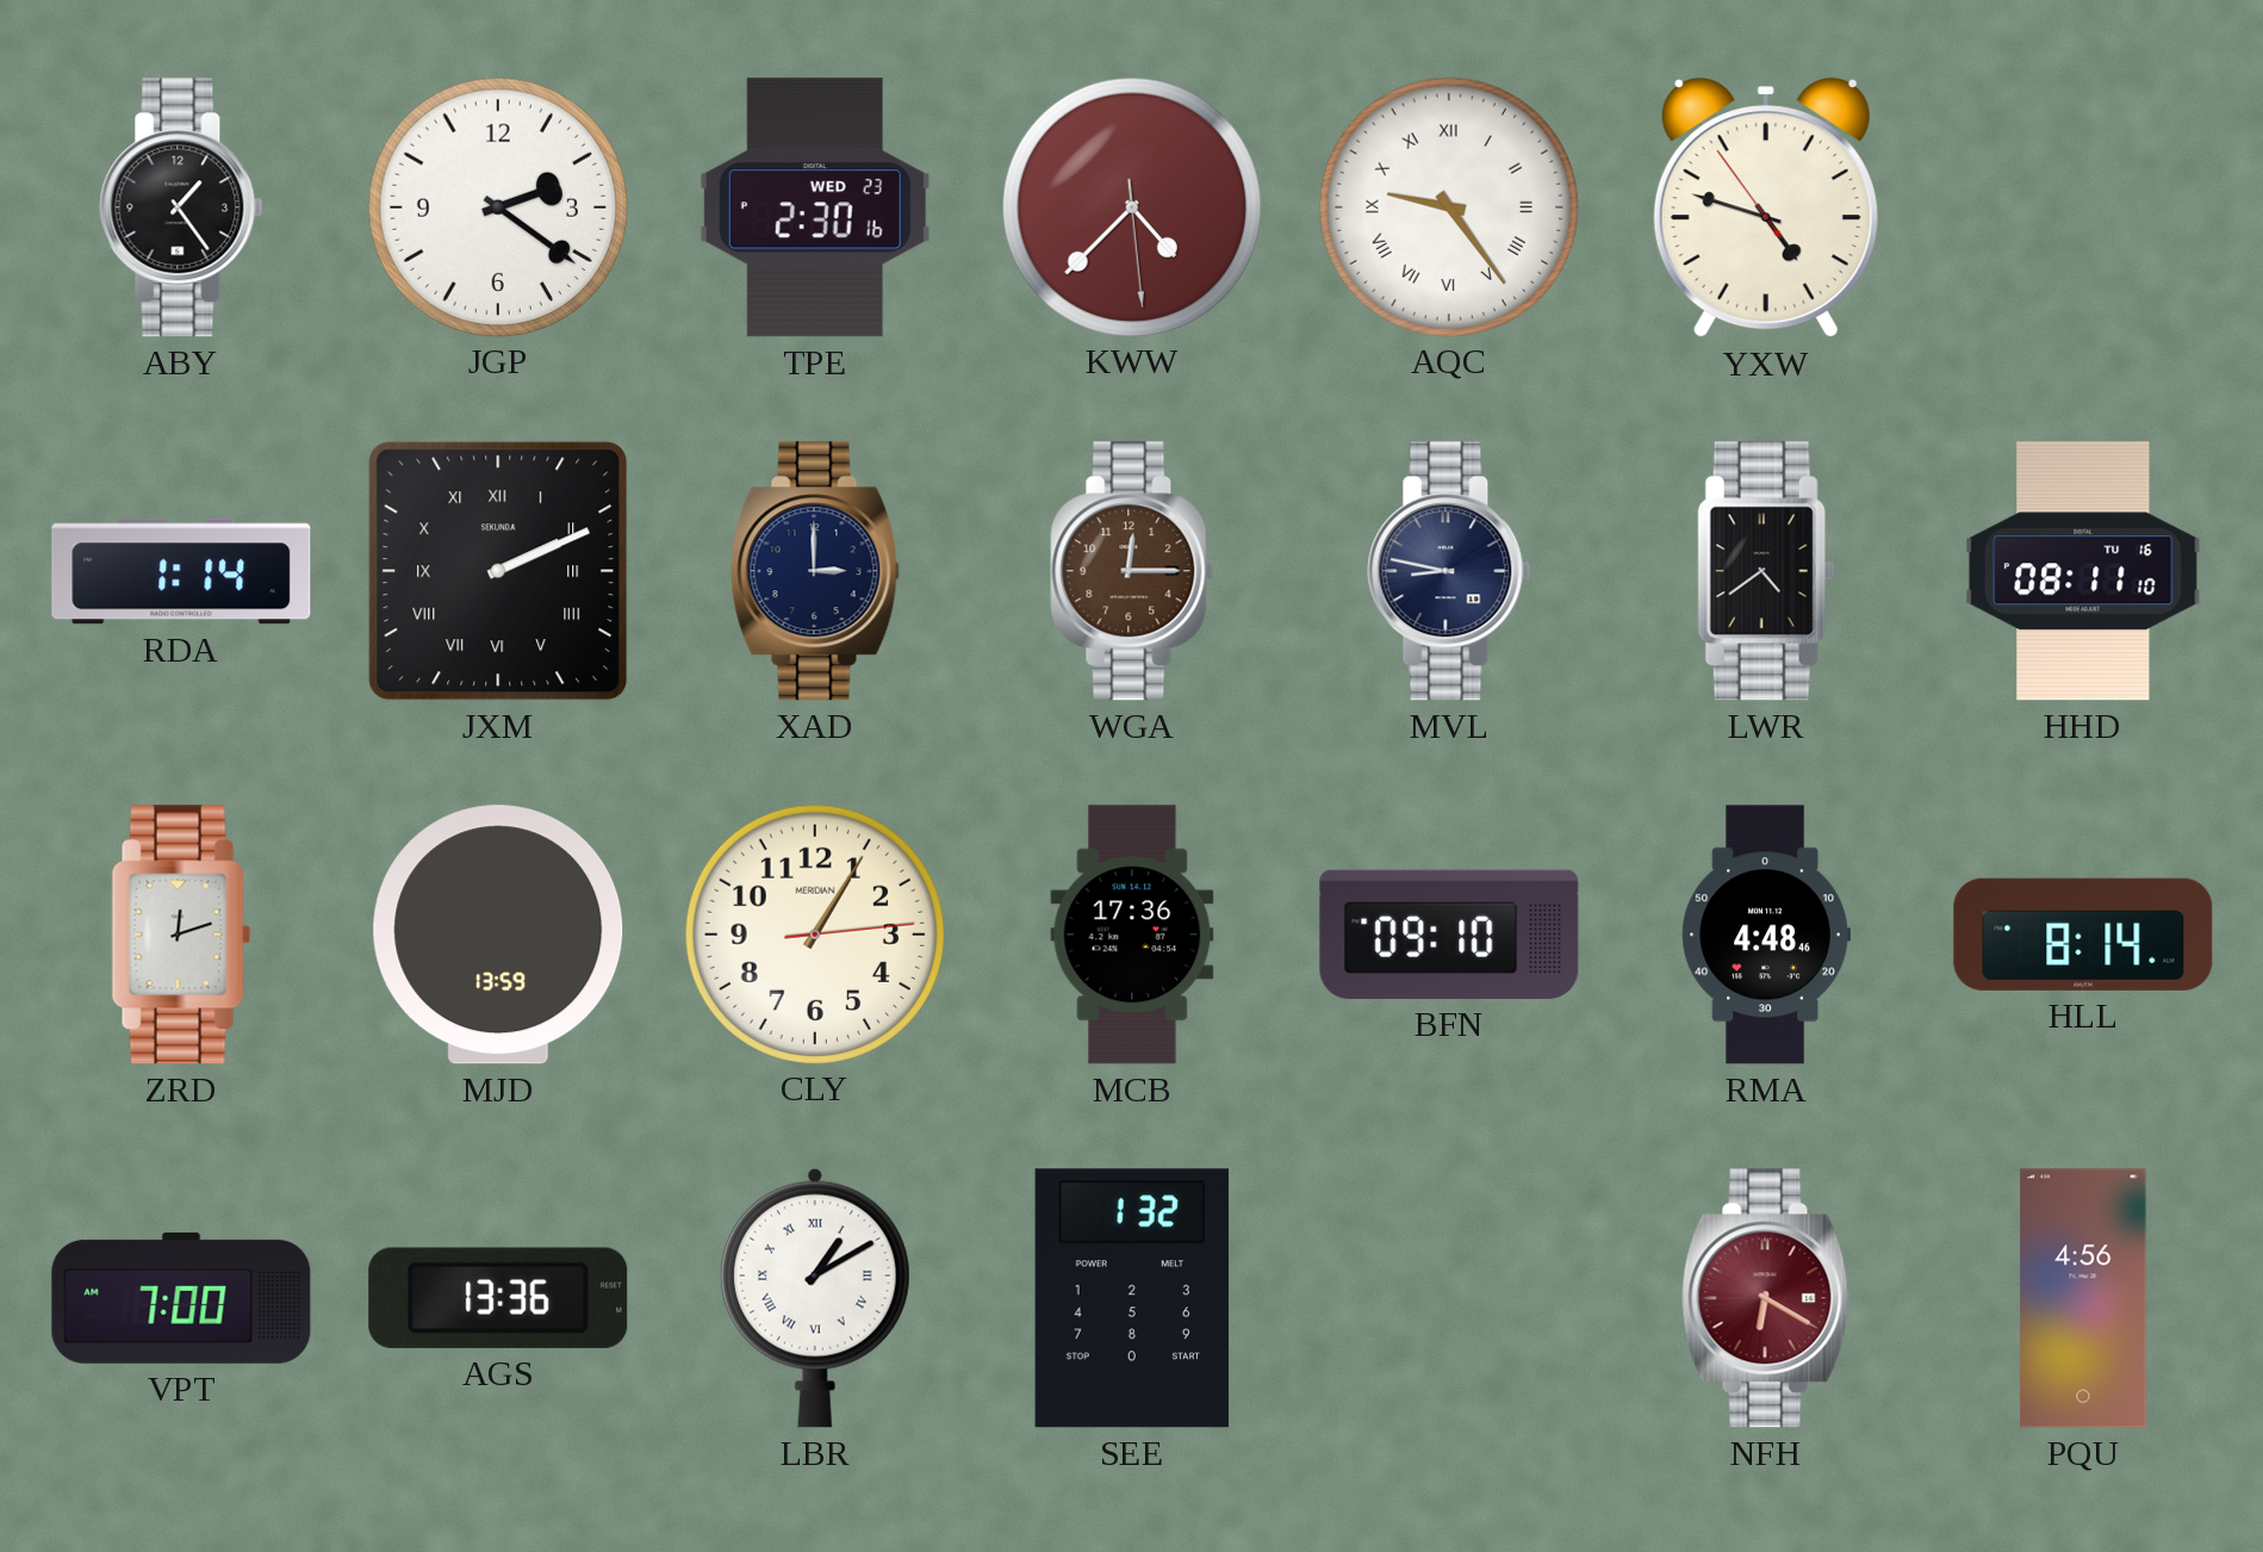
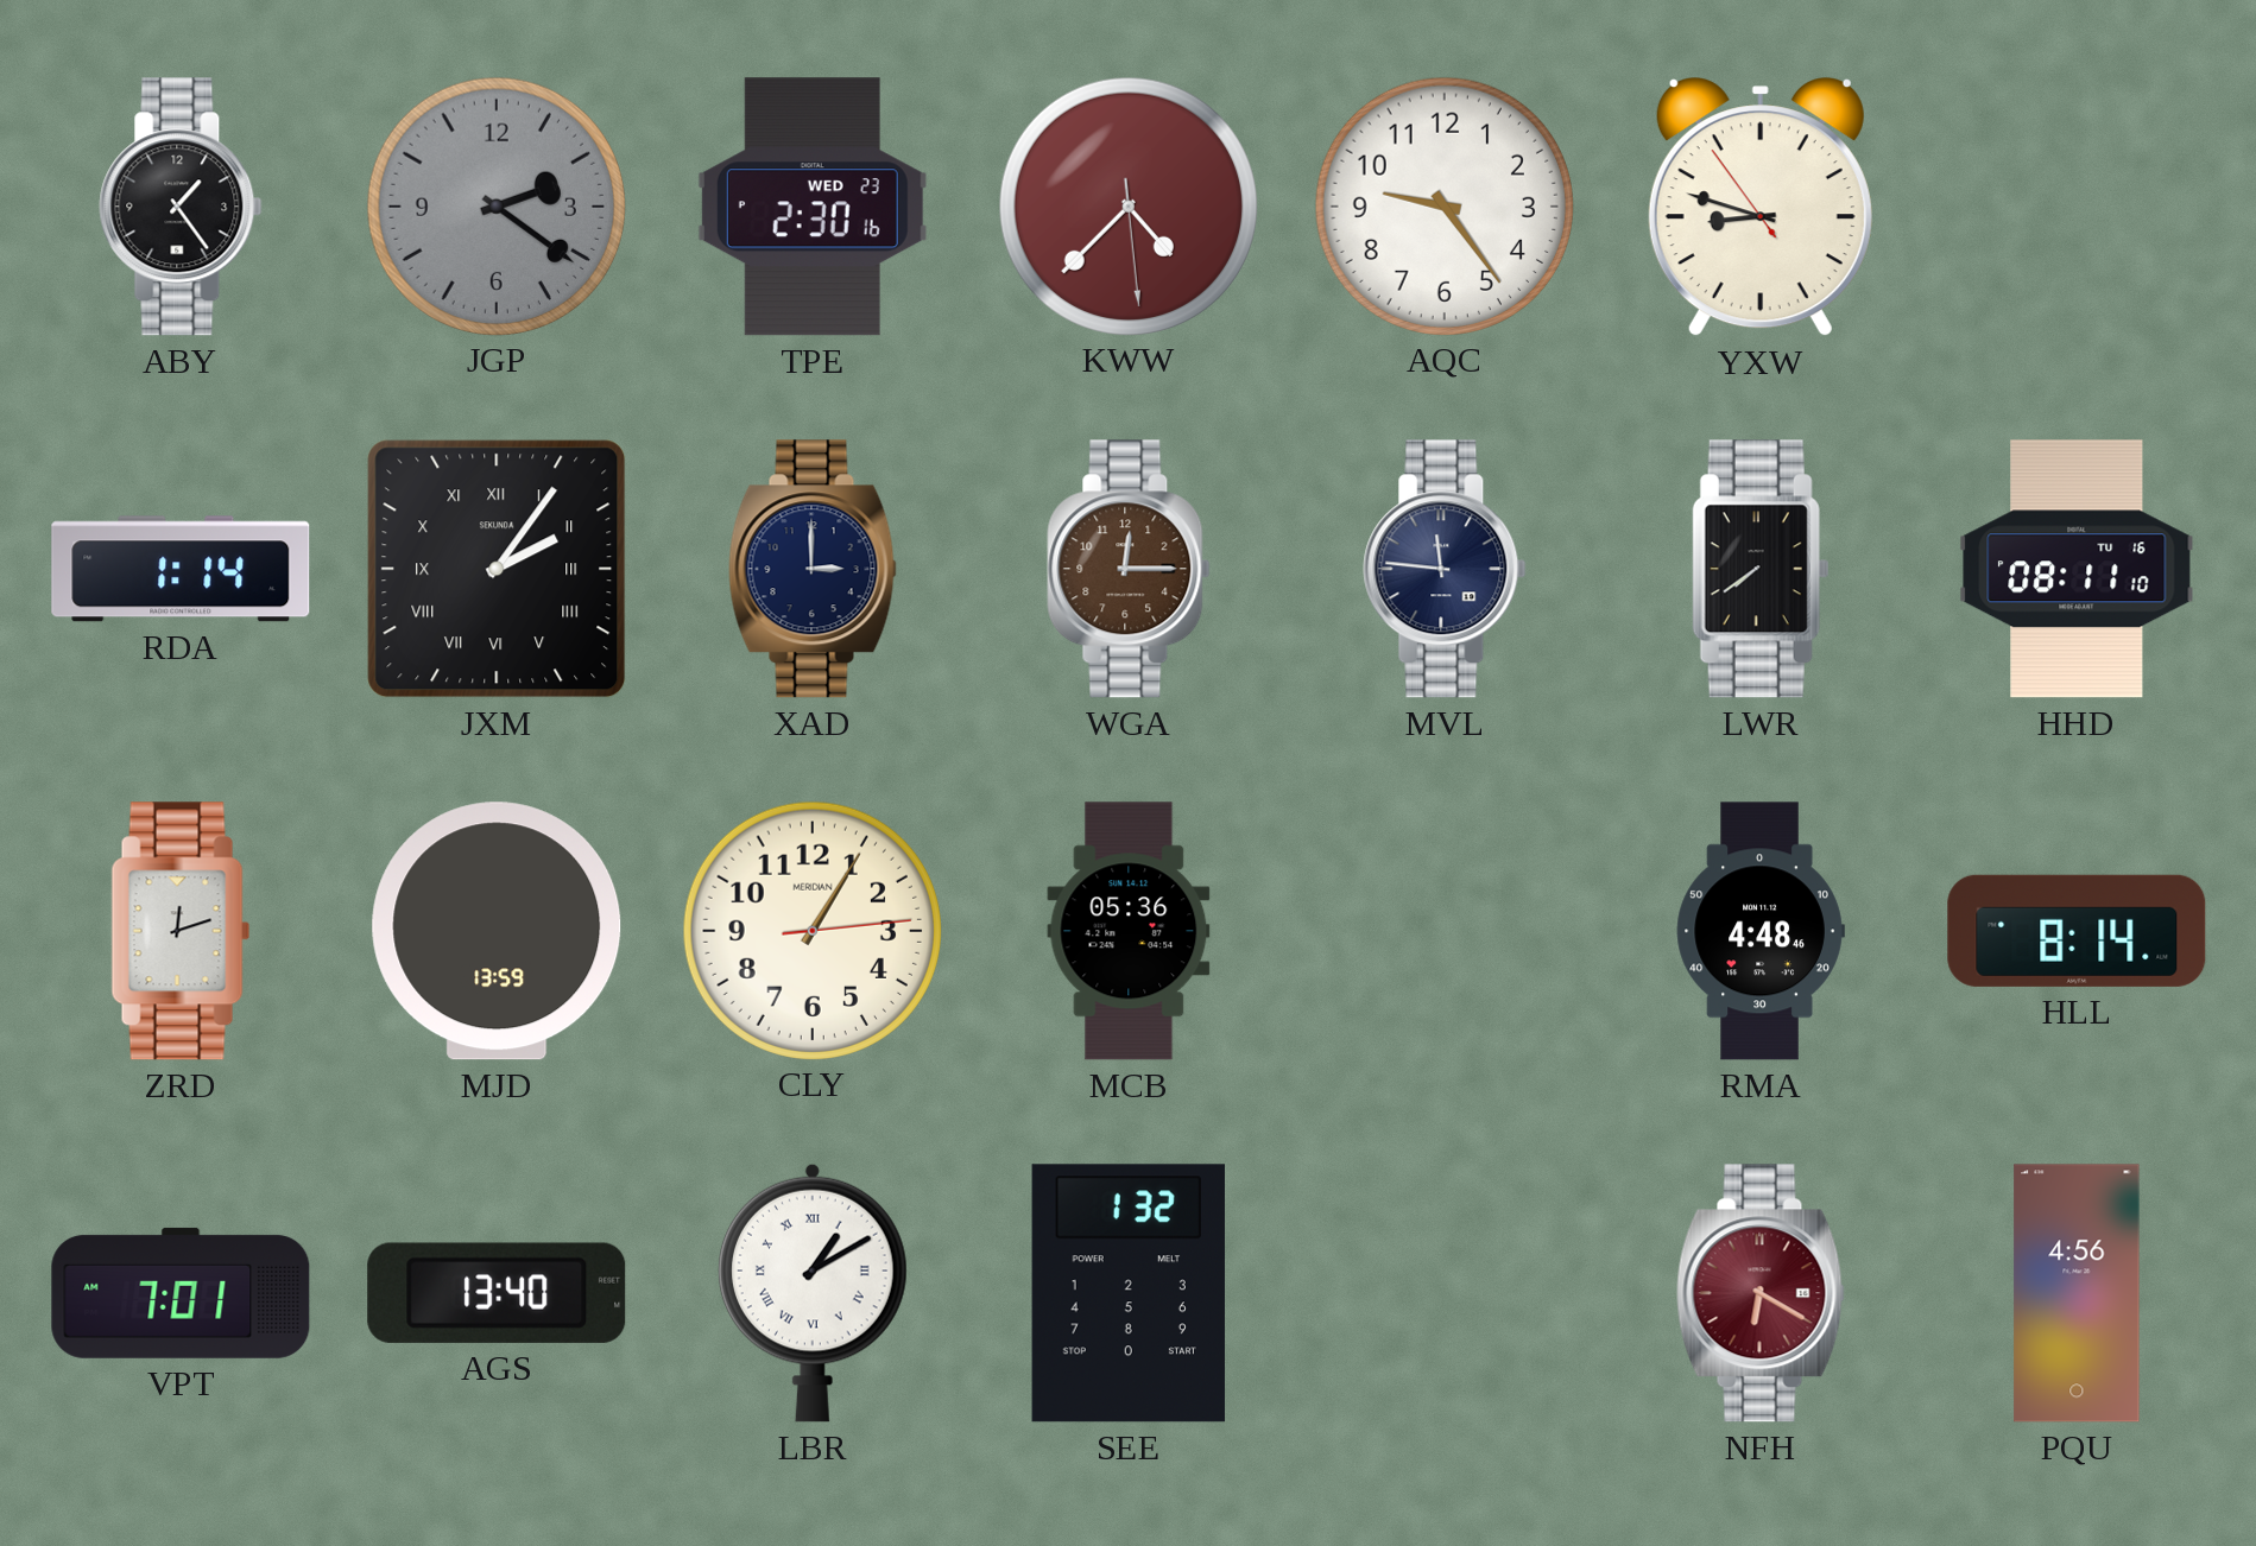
JGP dial: white -> grey (495, 205)
AQC numerals: Roman -> Arabic (1443, 205)
YXW: 4:47 -> 8:47 (1761, 208)
JXM: 2:11 -> 2:06 (497, 569)
MVL: 8:47 -> 11:46 (1445, 569)
LWR: 4:39 -> 7:39 (1761, 569)
MCB: 17:36 -> 05:36 (1129, 931)
BFN: 09:10 -> none (1449, 935)
VPT: 7:00 -> 7:01 (181, 1293)
AGS: 13:36 -> 13:40 (497, 1293)
